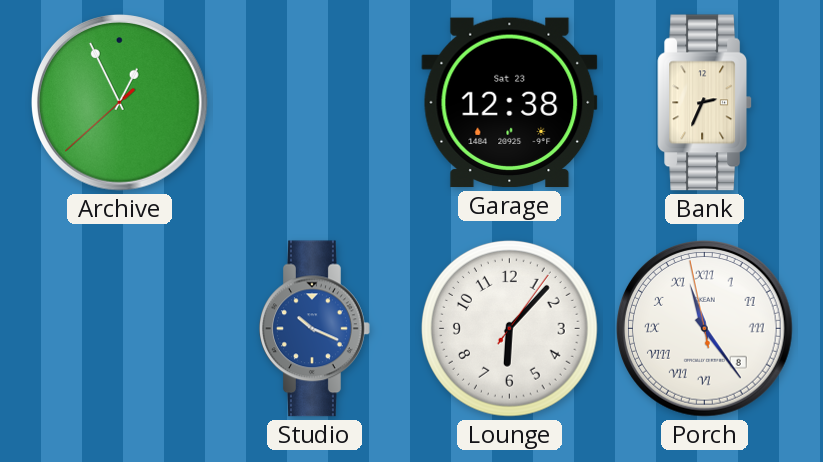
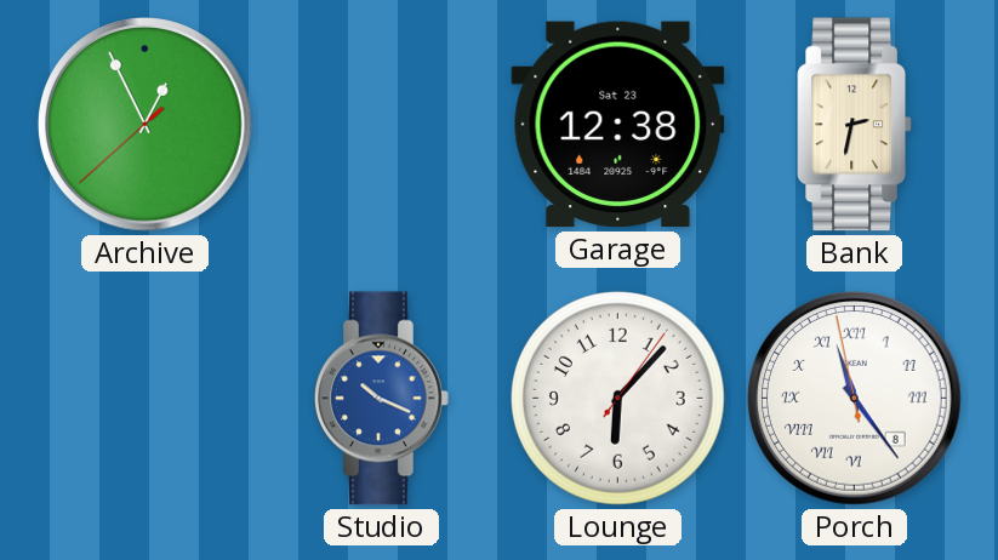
Bank: 2:34 -> 2:32 (855, 125)
